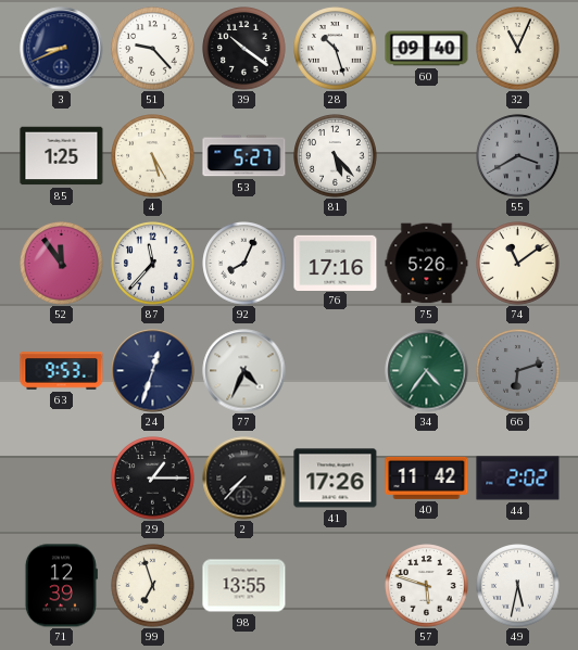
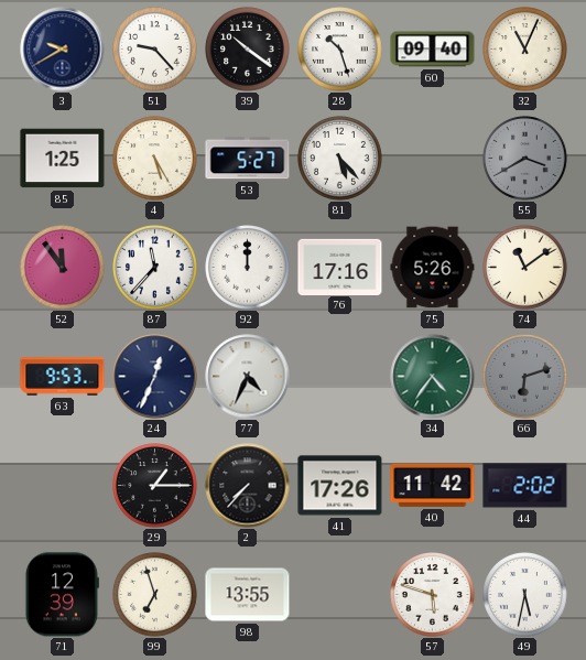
3: 8:41 -> 9:40 (63, 50)
92: 8:04 -> 12:00 (248, 268)
24: 12:33 -> 12:34 (155, 377)
